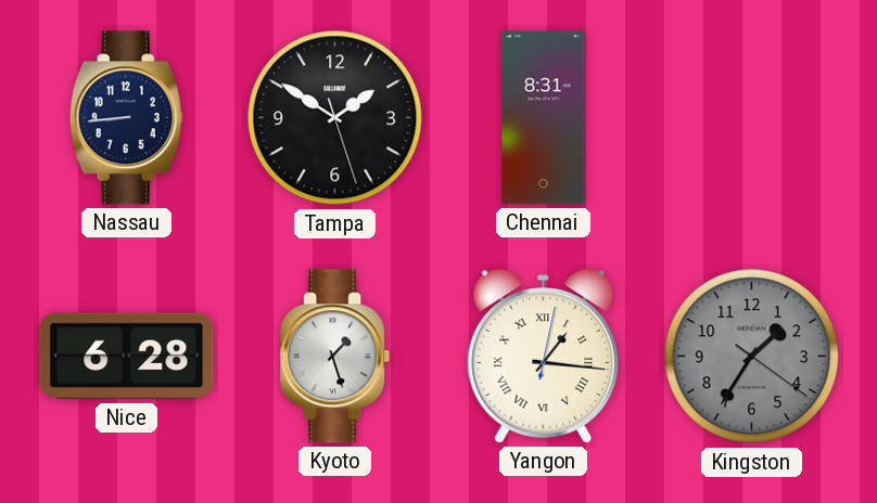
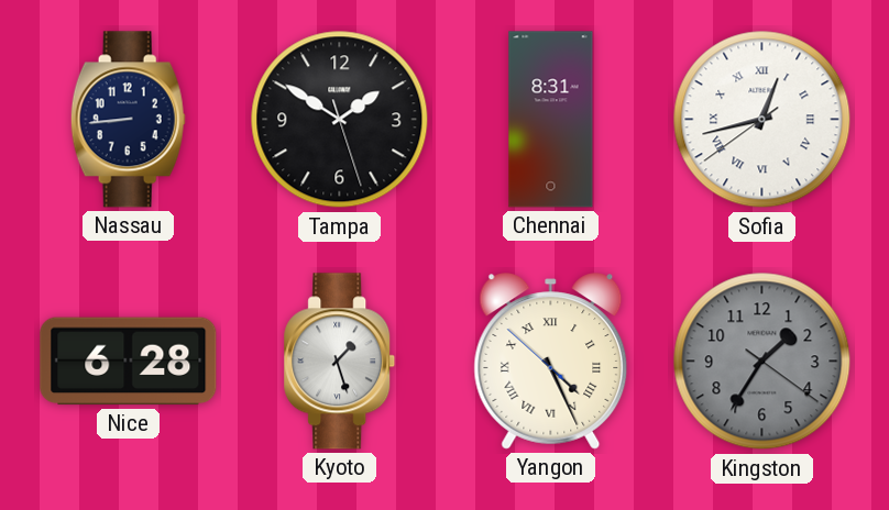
Sofia: none -> 12:42 (762, 120)
Yangon: 1:16 -> 4:25 (551, 362)
